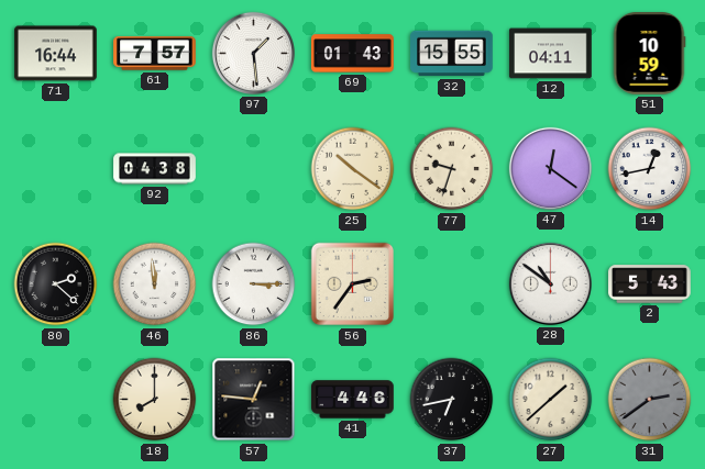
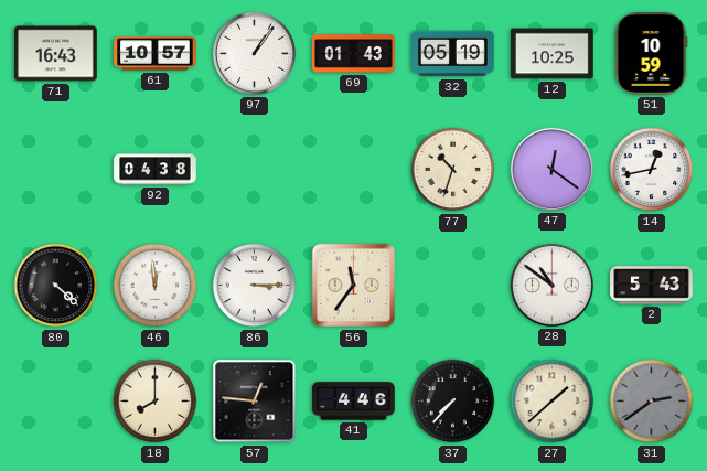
71: 16:44 -> 16:43 (56, 54)
61: 7:57 -> 10:57 (156, 54)
97: 1:29 -> 1:06 (254, 53)
32: 15:55 -> 05:19 (453, 54)
12: 04:11 -> 10:25 (553, 54)
25: 10:21 -> none (353, 169)
77: 9:33 -> 10:33 (453, 170)
80: 2:22 -> 4:22 (56, 286)
56: 2:36 -> 11:36 (354, 286)
37: 6:43 -> 7:37 (453, 402)
